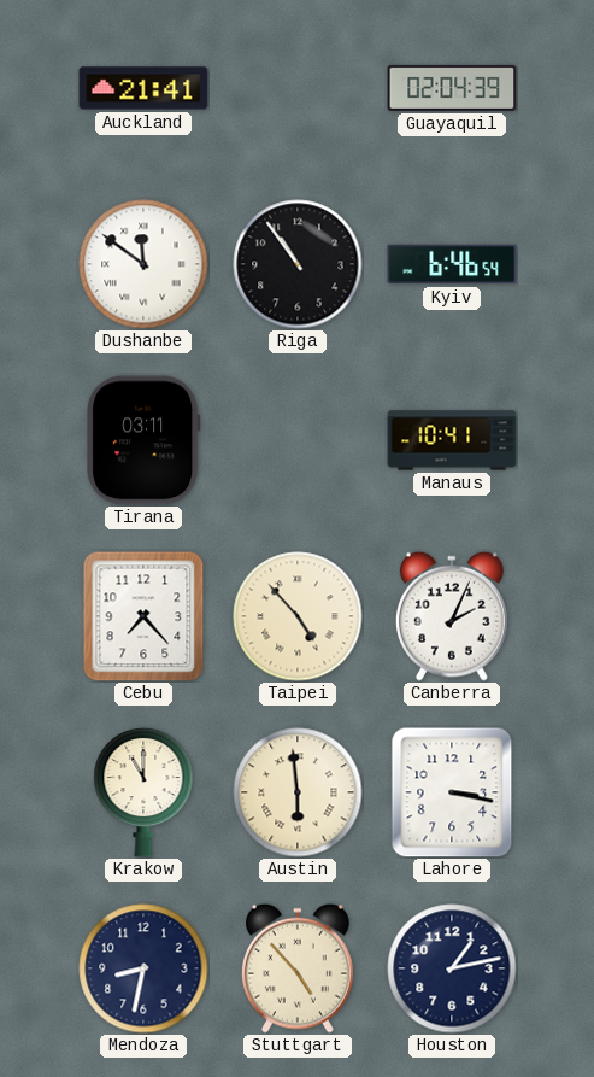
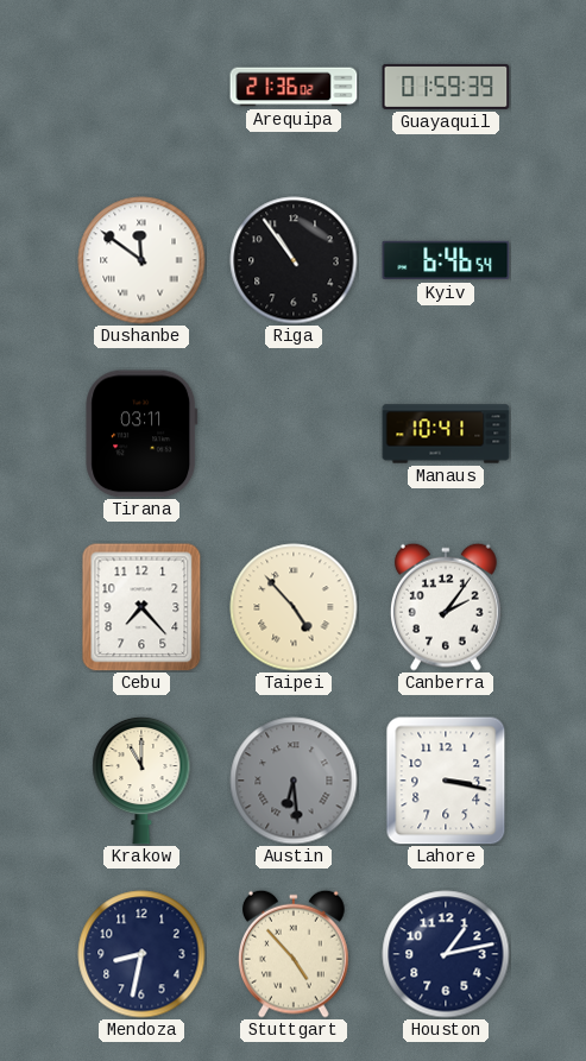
Auckland: 21:41 -> none (143, 88)
Arequipa: none -> 21:36 (294, 87)
Guayaquil: 02:04 -> 01:59 (446, 87)
Canberra: 2:04 -> 2:06 (446, 607)
Austin: 5:59 -> 6:29 (294, 781)
Austin dial: cream -> grey (294, 781)
